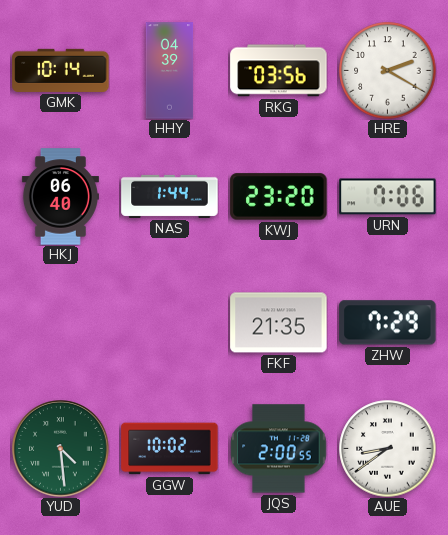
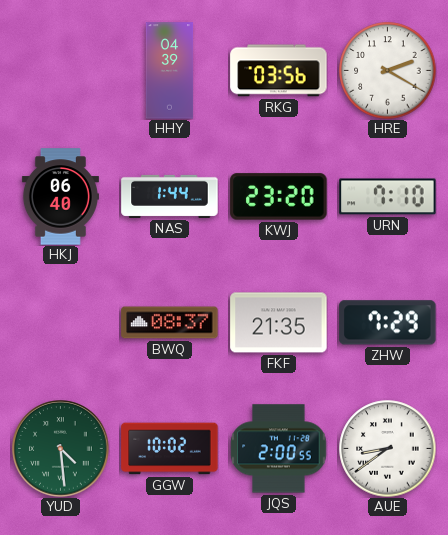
GMK: 10:14 -> none (61, 70)
URN: 7:06 -> 7:10 (388, 197)
BWQ: none -> 08:37 (170, 323)
